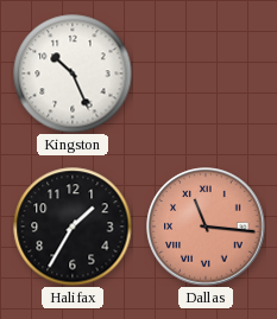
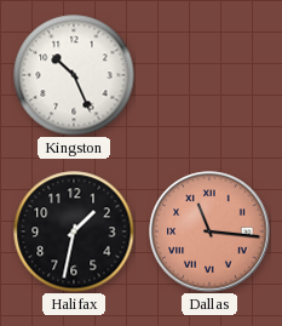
Halifax: 1:35 -> 1:32 (74, 231)
